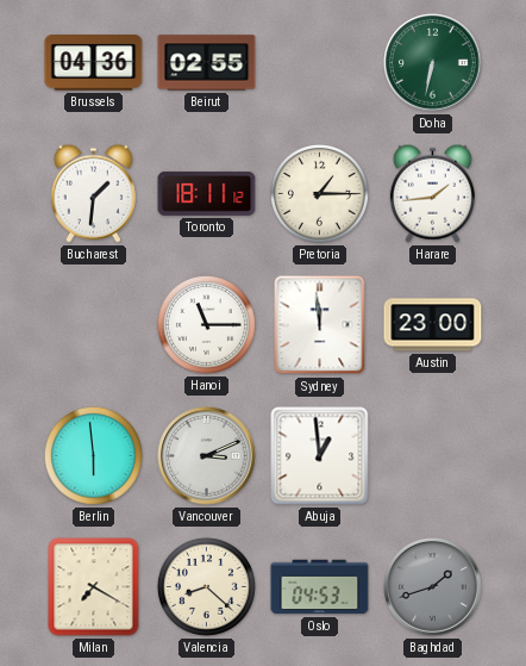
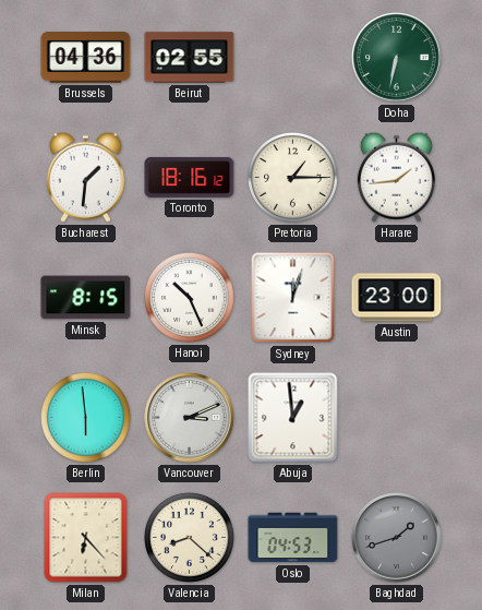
Toronto: 18:11 -> 18:16 (190, 177)
Minsk: none -> 8:15 (86, 298)
Hanoi: 11:15 -> 10:26 (189, 297)
Sydney: 11:59 -> 12:03 (293, 298)
Milan: 7:20 -> 6:23 (86, 538)
